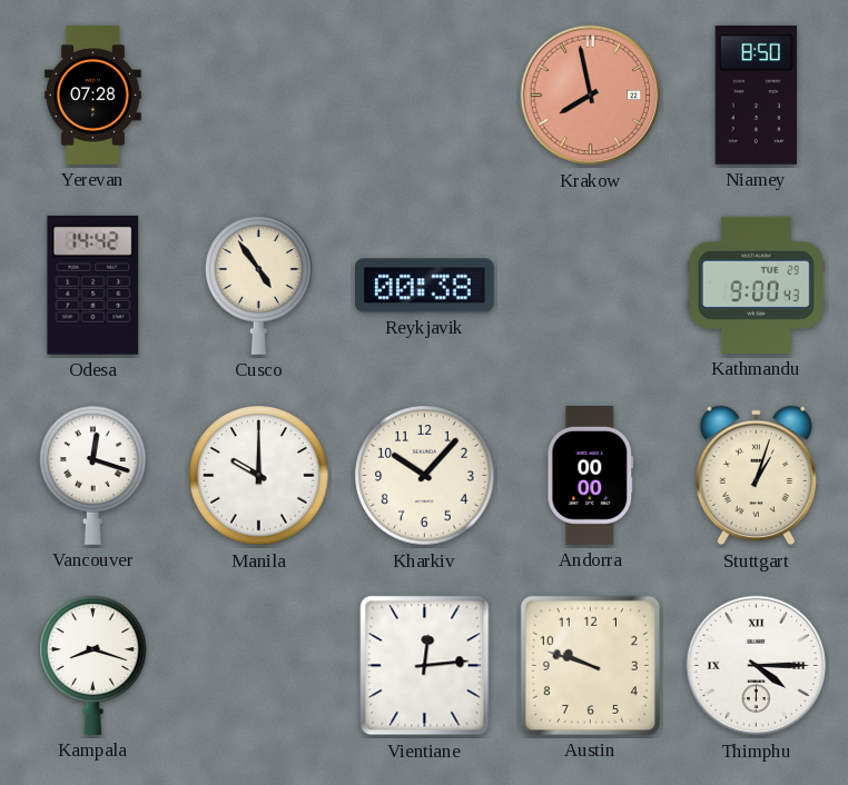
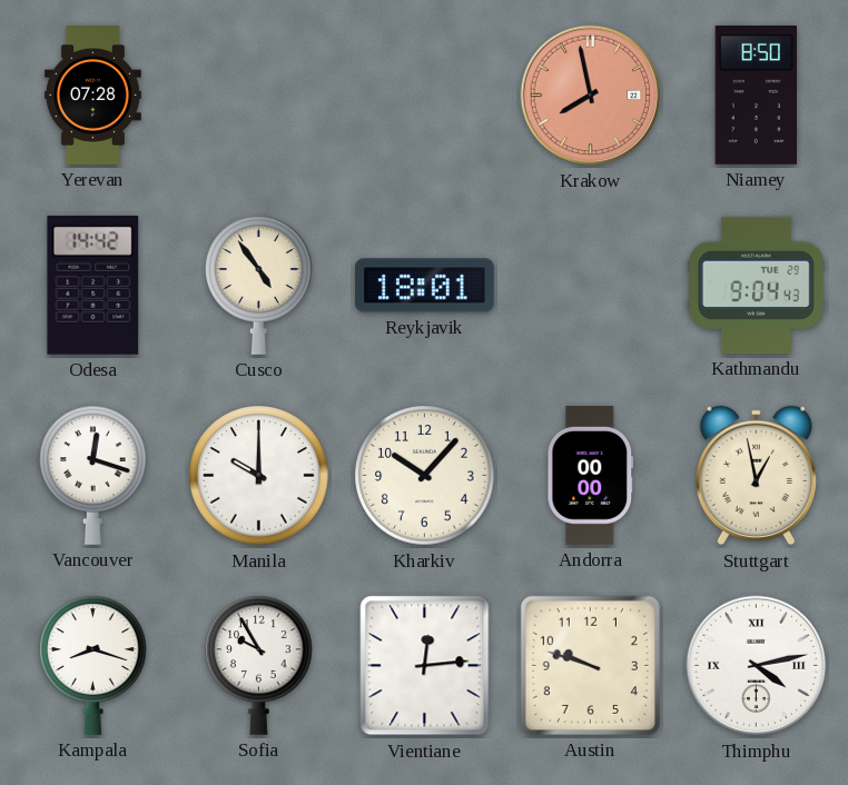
Reykjavik: 00:38 -> 18:01 (424, 286)
Kathmandu: 9:00 -> 9:04 (756, 285)
Stuttgart: 1:03 -> 12:58 (756, 476)
Sofia: none -> 9:55 (259, 665)
Thimphu: 4:15 -> 4:13 (757, 666)
